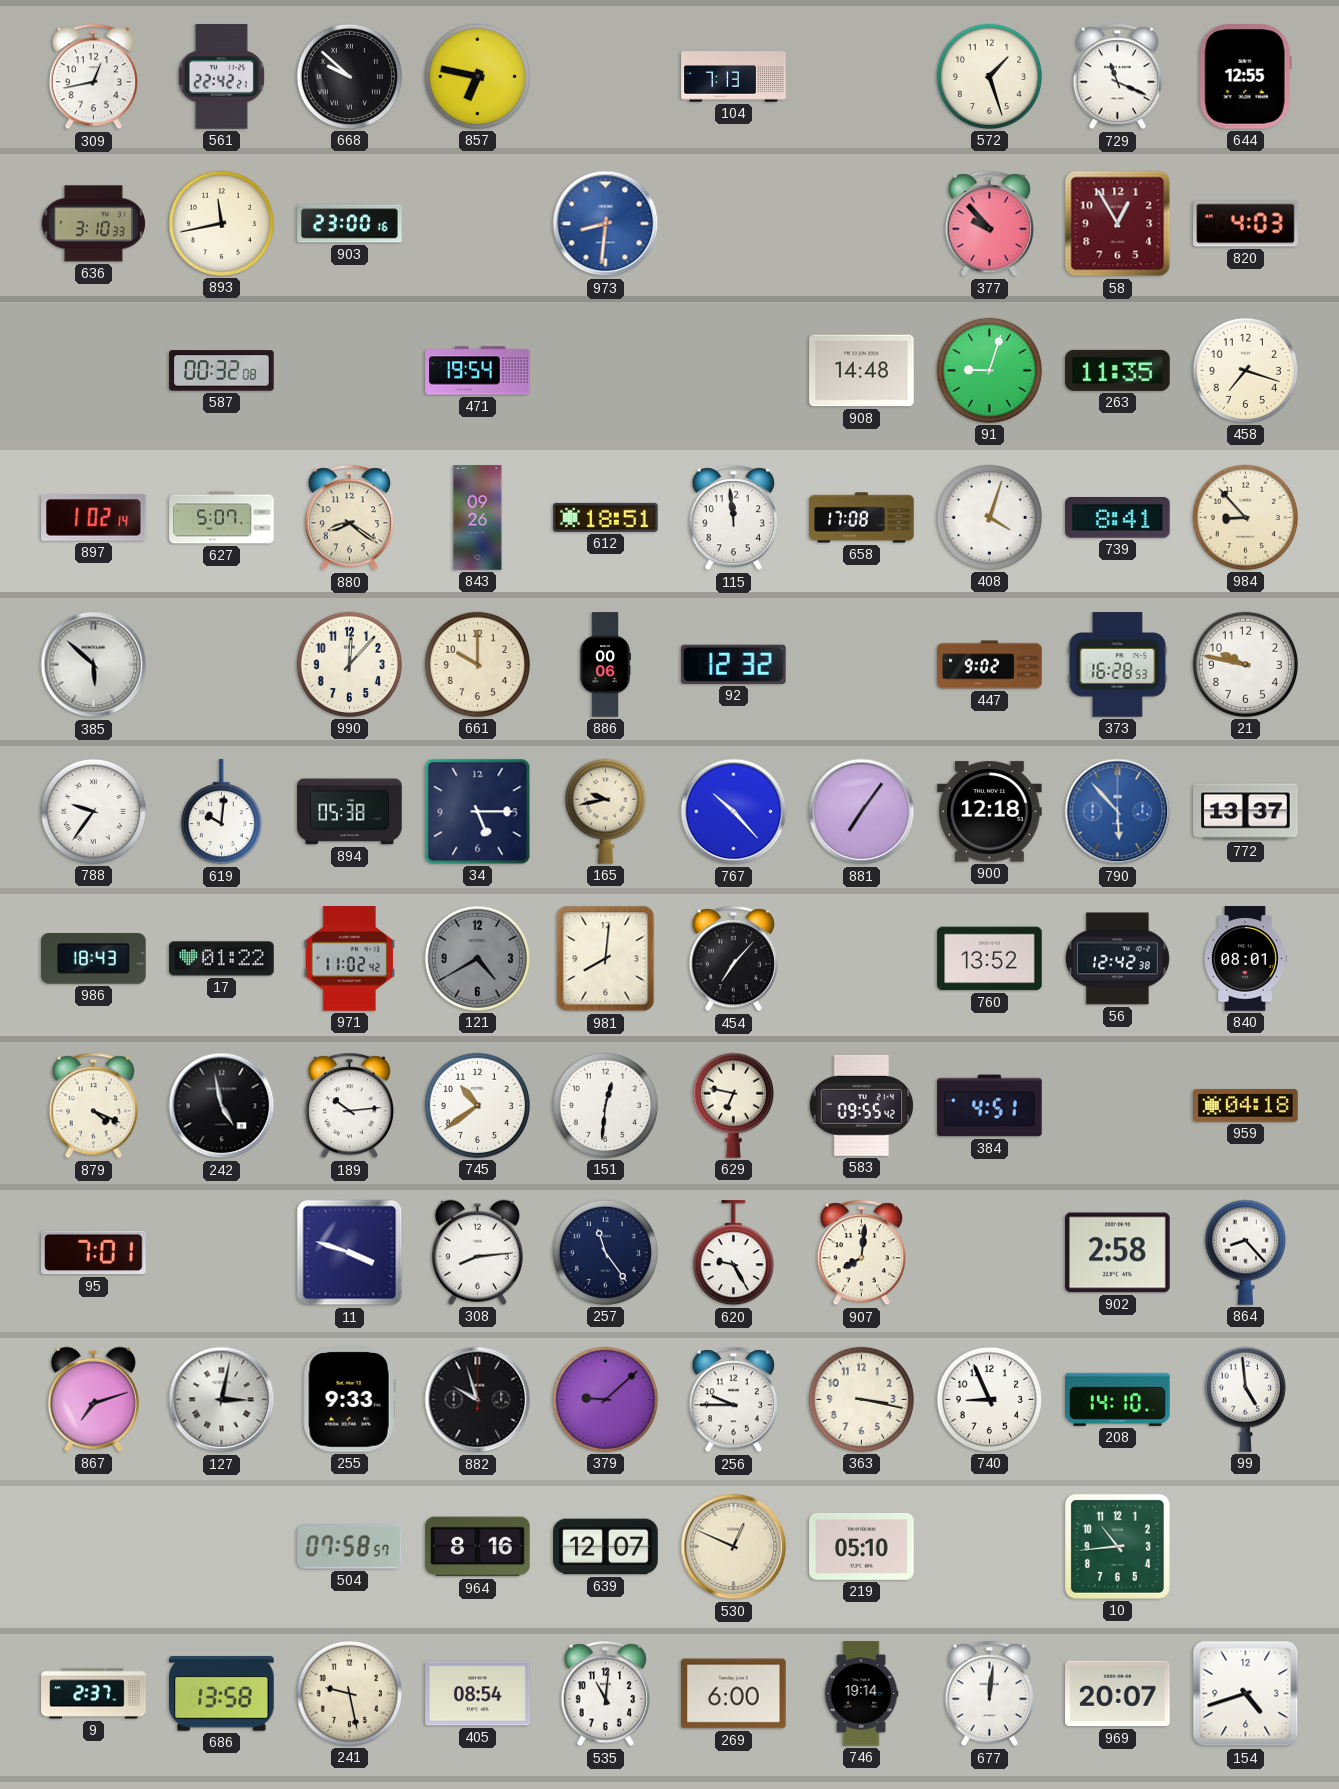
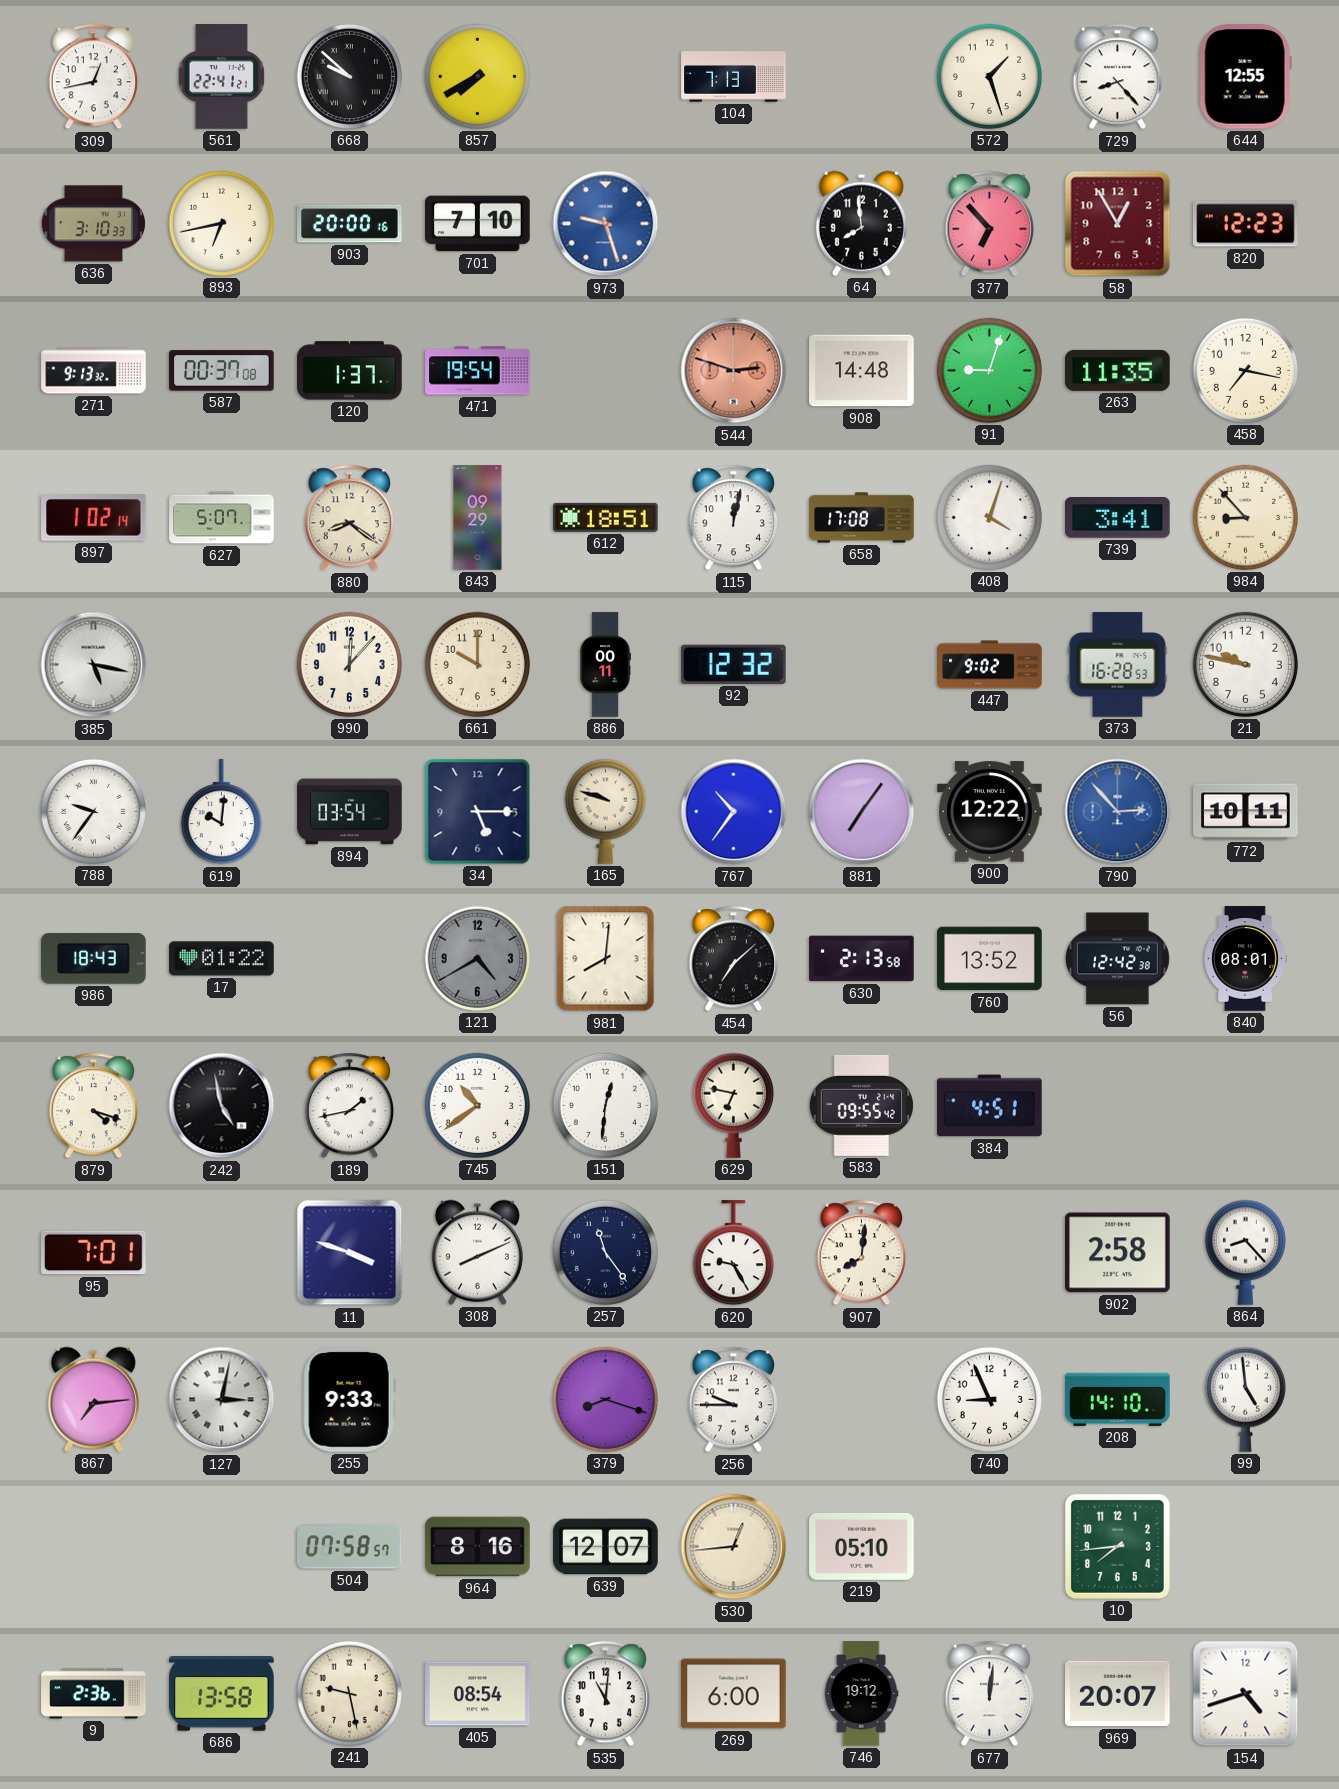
561: 22:42 -> 22:41 (221, 77)
857: 6:47 -> 7:40 (477, 76)
729: 11:19 -> 8:23 (1117, 77)
893: 11:43 -> 6:43 (221, 223)
903: 23:00 -> 20:00 (350, 224)
701: none -> 7:10 (478, 224)
973: 8:31 -> 9:27 (606, 224)
64: none -> 7:59 (861, 223)
377: 9:53 -> 6:53 (989, 224)
820: 4:03 -> 12:23 (1246, 224)
271: none -> 9:13 (94, 371)
587: 00:32 -> 00:37 (222, 371)
120: none -> 1:37 (350, 371)
544: none -> 2:48 (734, 371)
458: 7:18 -> 7:17 (1245, 370)
843: 09:26 -> 09:29 (478, 518)
115: 11:59 -> 12:02 (733, 518)
739: 8:41 -> 3:41 (1118, 518)
385: 5:52 -> 5:17 (94, 665)
886: 00:06 -> 00:11 (605, 665)
894: 05:38 -> 03:54 (350, 812)
165: 9:43 -> 9:48 (605, 811)
767: 10:23 -> 10:36 (734, 812)
900: 12:18 -> 12:22 (990, 812)
790: 5:53 -> 2:53 (1118, 812)
772: 13:37 -> 10:11 (1246, 812)
971: 11:02 -> none (349, 959)
454: 7:07 -> 7:08 (733, 959)
630: none -> 2:13 (862, 959)
879: 4:19 -> 4:18 (93, 1106)
189: 10:14 -> 1:43 (349, 1106)
959: 04:18 -> none (1246, 1105)
308: 8:14 -> 8:11 (477, 1252)
867: 7:12 -> 7:14 (93, 1399)
882: 9:57 -> none (478, 1400)
379: 9:08 -> 8:18 (605, 1399)
363: 3:17 -> none (861, 1399)
530: 12:49 -> 12:44 (734, 1547)
10: 10:44 -> 7:44 (1117, 1546)
9: 2:37 -> 2:36 (94, 1694)
746: 19:14 -> 19:12 (861, 1694)
